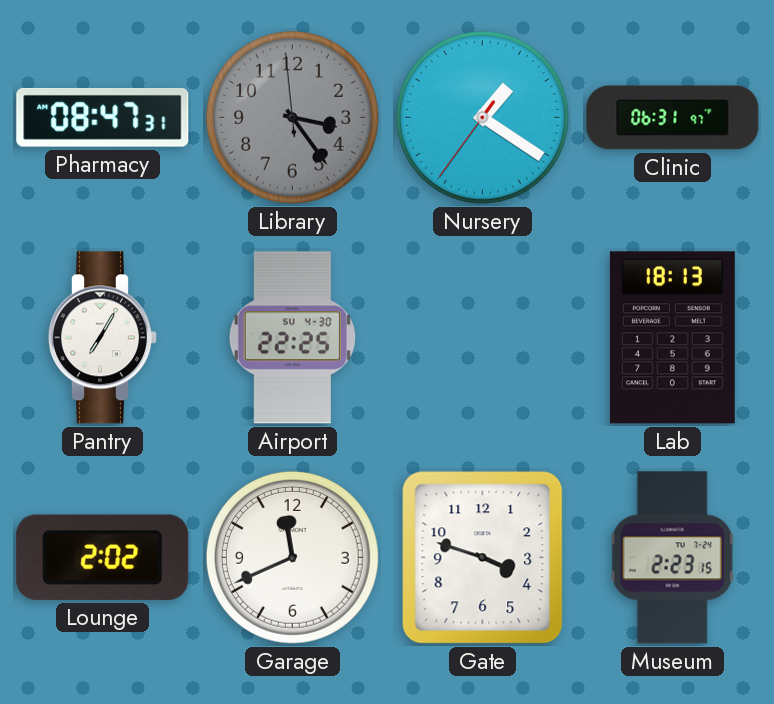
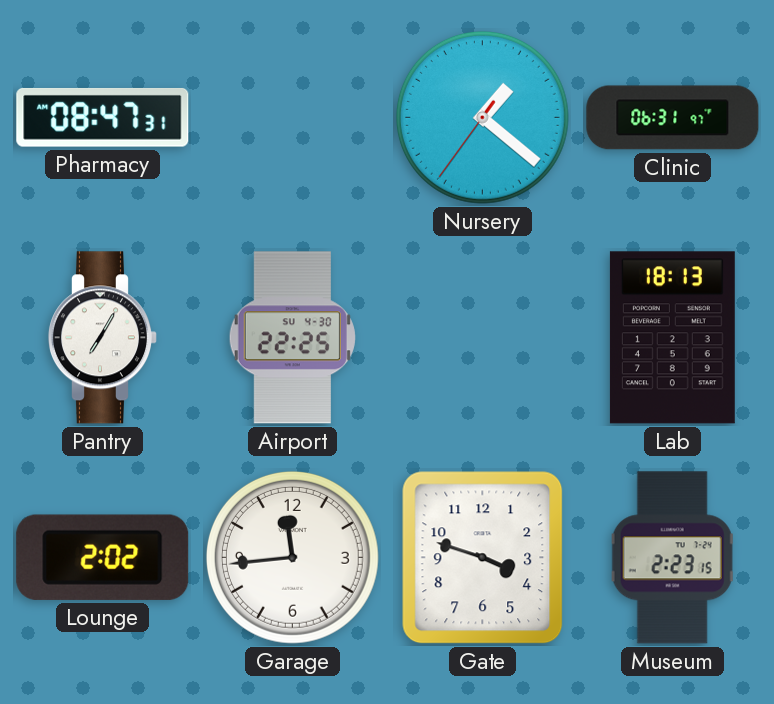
Library: 3:23 -> none (292, 117)
Nursery: 1:20 -> 1:21 (482, 117)
Garage: 11:41 -> 11:44 (292, 557)
